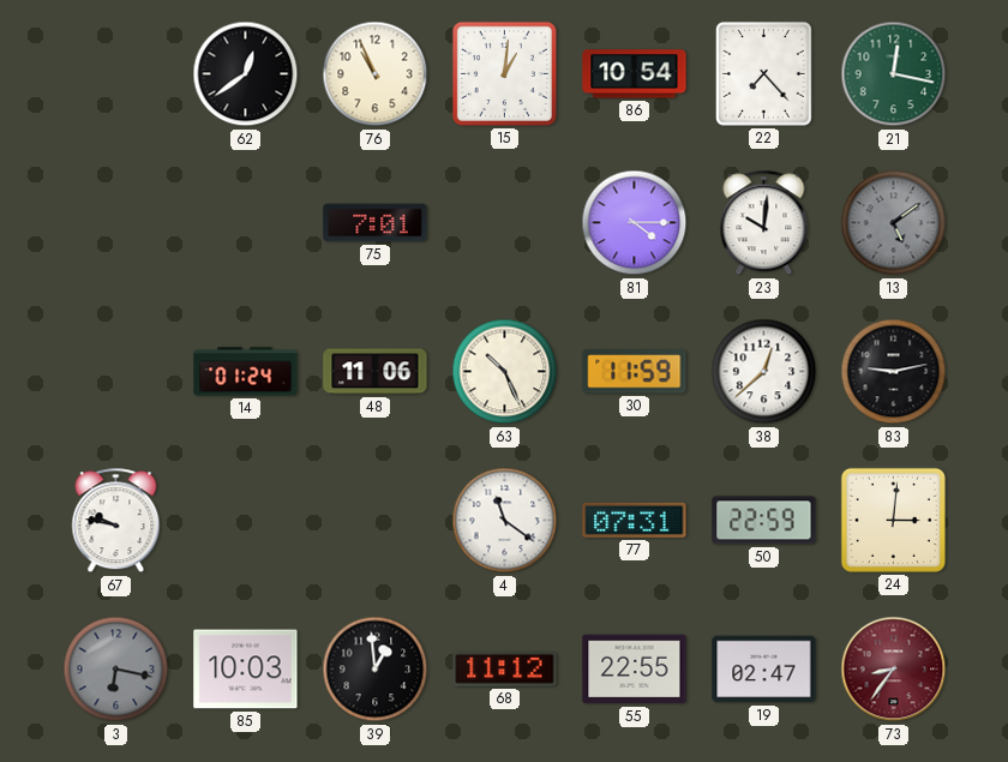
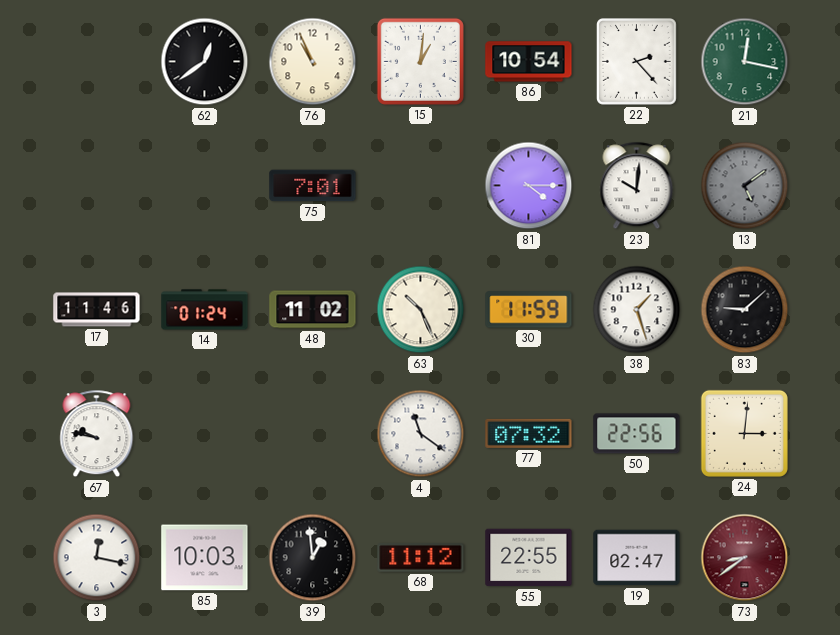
22: 7:23 -> 2:23 (637, 62)
17: none -> 11:46 (97, 310)
48: 11:06 -> 11:02 (313, 310)
38: 12:38 -> 1:27 (637, 310)
83: 9:13 -> 9:08 (745, 310)
77: 07:31 -> 07:32 (529, 433)
50: 22:59 -> 22:56 (637, 434)
3: 6:17 -> 12:17 (97, 558)
3 dial: grey -> white (97, 558)
73: 8:36 -> 8:39 (745, 558)
